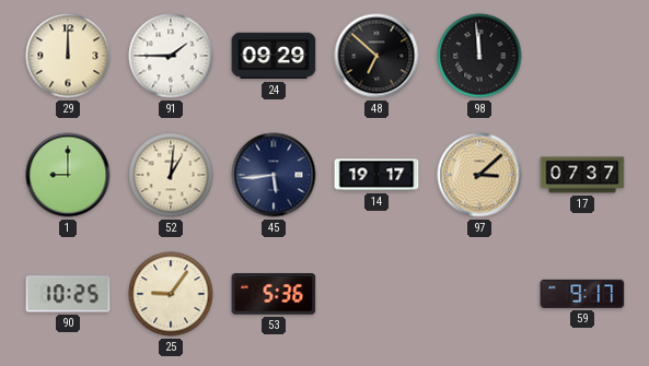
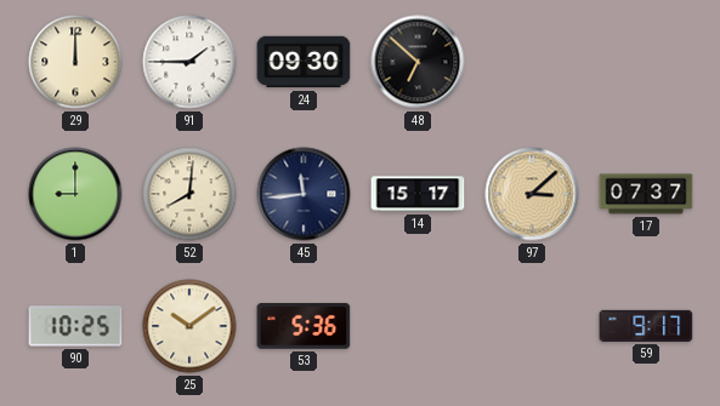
24: 09:29 -> 09:30 (304, 62)
98: 11:59 -> none (479, 56)
52: 1:01 -> 8:01 (189, 194)
45: 5:44 -> 11:44 (304, 194)
14: 19:17 -> 15:17 (418, 194)
25: 9:06 -> 10:09 (189, 326)
